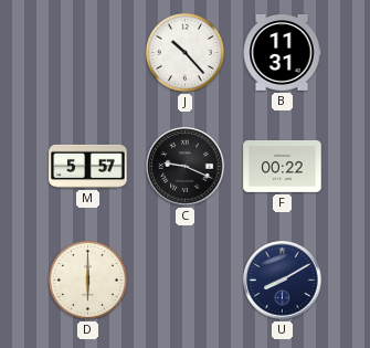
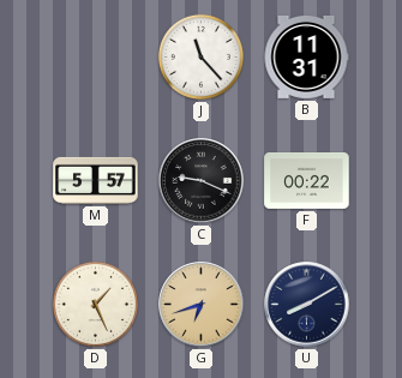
J: 10:23 -> 11:23 (200, 56)
D: 6:00 -> 1:26 (95, 304)
G: none -> 6:42 (202, 305)
